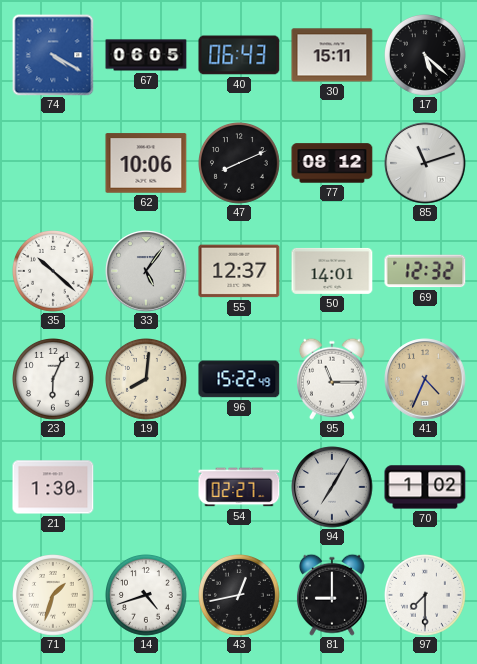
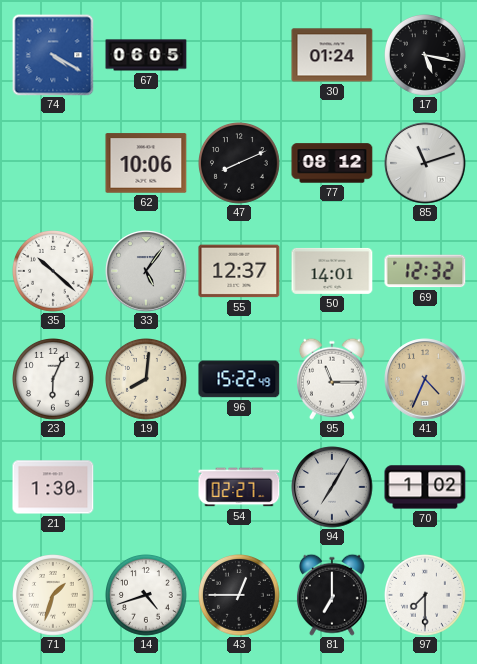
40: 06:43 -> none (239, 55)
30: 15:11 -> 01:24 (332, 55)
17: 5:22 -> 5:17 (426, 56)
43: 12:43 -> 12:45 (240, 596)
81: 9:00 -> 7:00 (332, 595)
